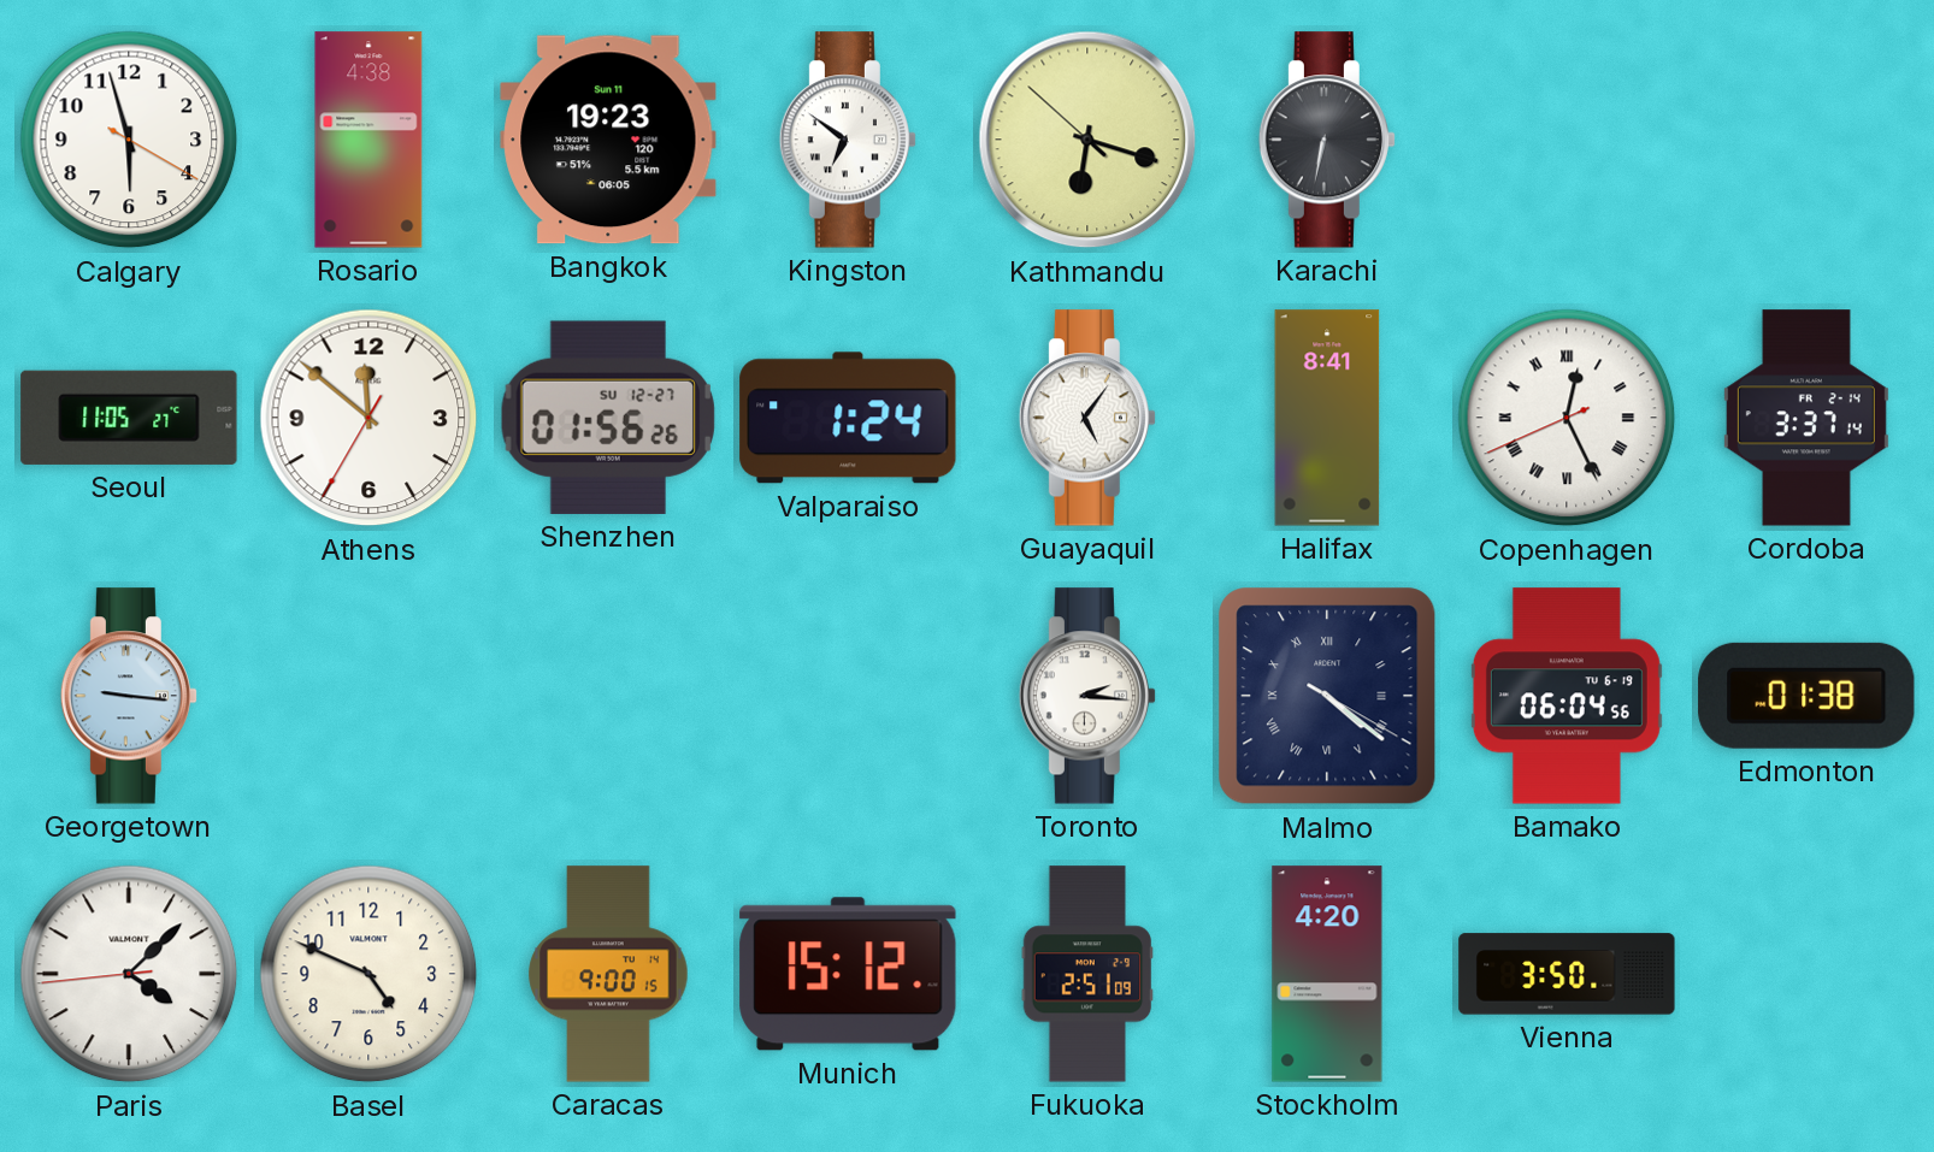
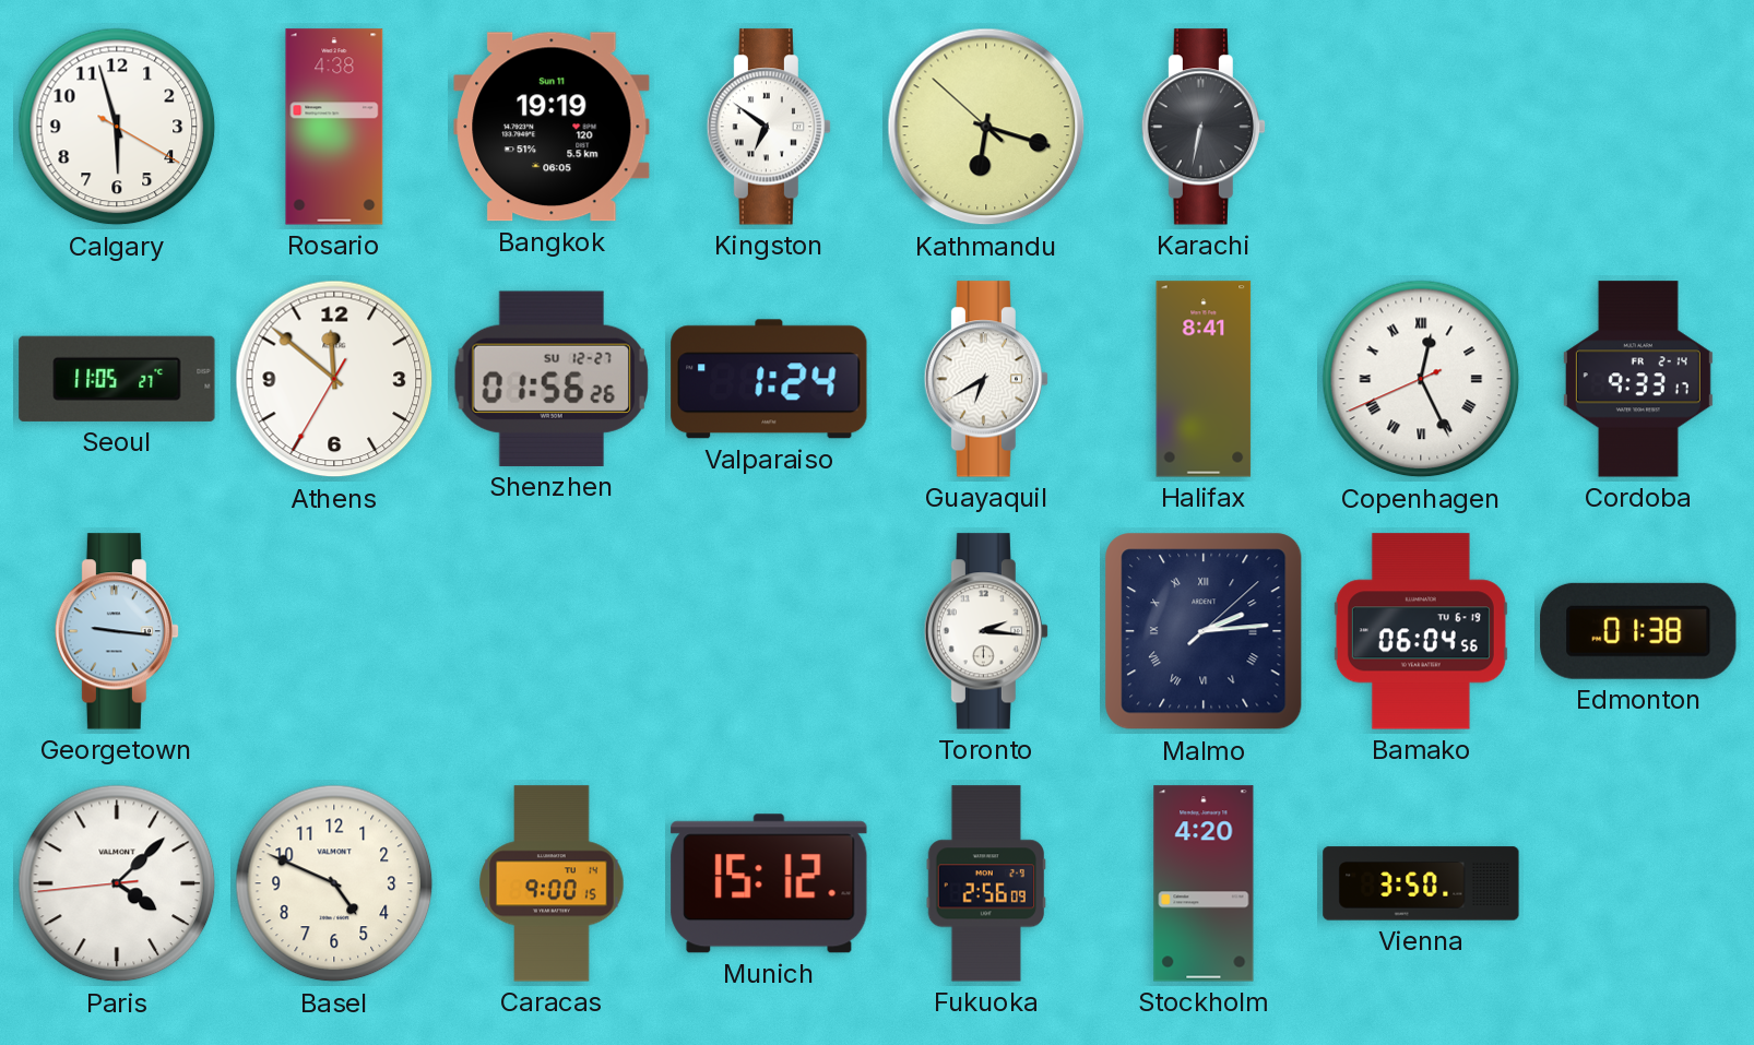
Bangkok: 19:23 -> 19:19 (552, 127)
Guayaquil: 5:06 -> 6:40 (985, 379)
Cordoba: 3:37 -> 9:33 (1638, 379)
Malmo: 4:21 -> 2:14 (1204, 631)
Fukuoka: 2:51 -> 2:56 (985, 883)
